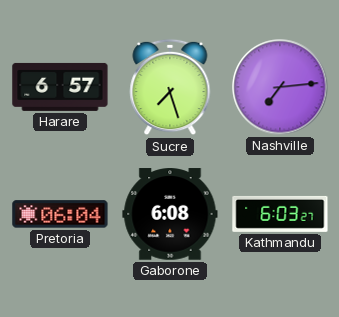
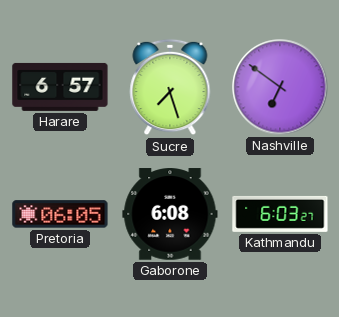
Nashville: 7:14 -> 6:51 (280, 87)
Pretoria: 06:04 -> 06:05 (60, 214)
